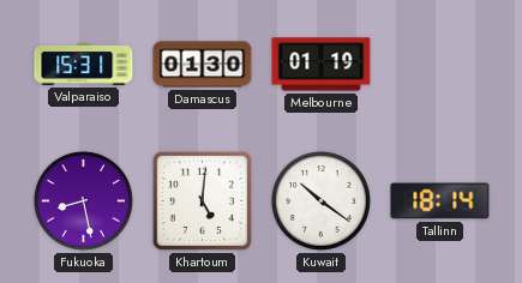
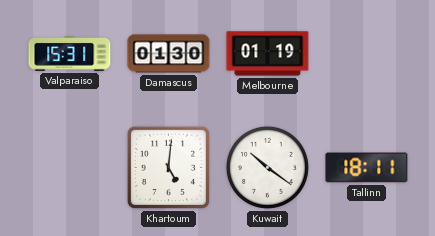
Fukuoka: 8:28 -> none (83, 200)
Tallinn: 18:14 -> 18:11 (367, 168)
